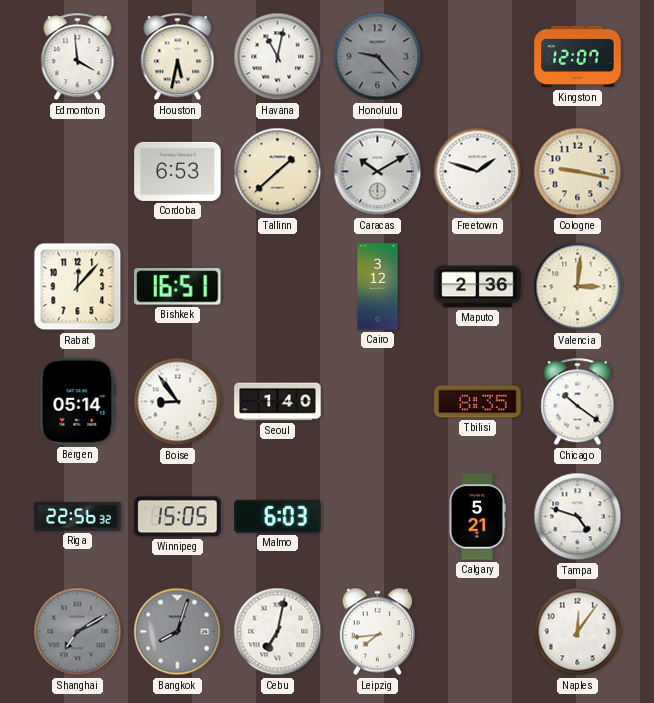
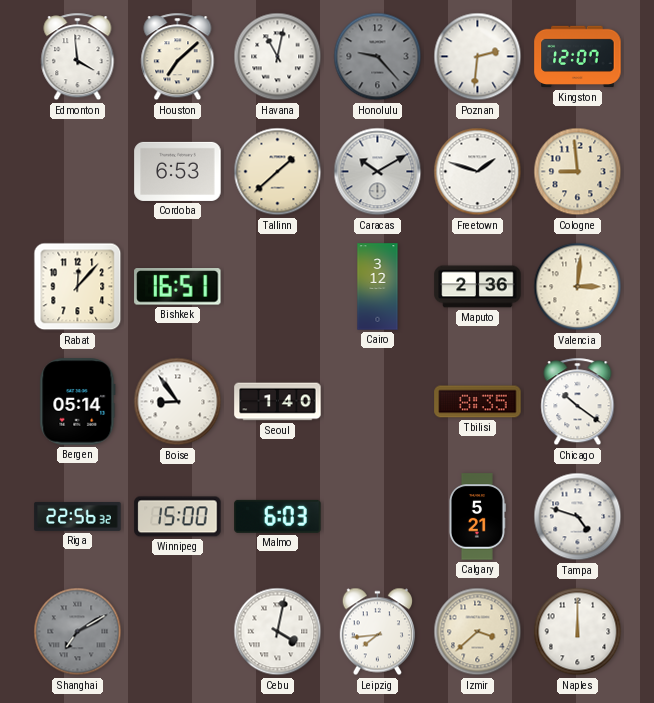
Houston: 5:32 -> 7:08 (178, 57)
Poznan: none -> 2:31 (478, 57)
Cologne: 9:17 -> 8:59 (578, 172)
Winnipeg: 15:05 -> 15:00 (178, 517)
Bangkok: 8:03 -> none (178, 632)
Cebu: 7:02 -> 4:02 (278, 632)
Izmir: none -> 3:38 (478, 632)
Naples: 12:06 -> 12:00 (578, 632)
